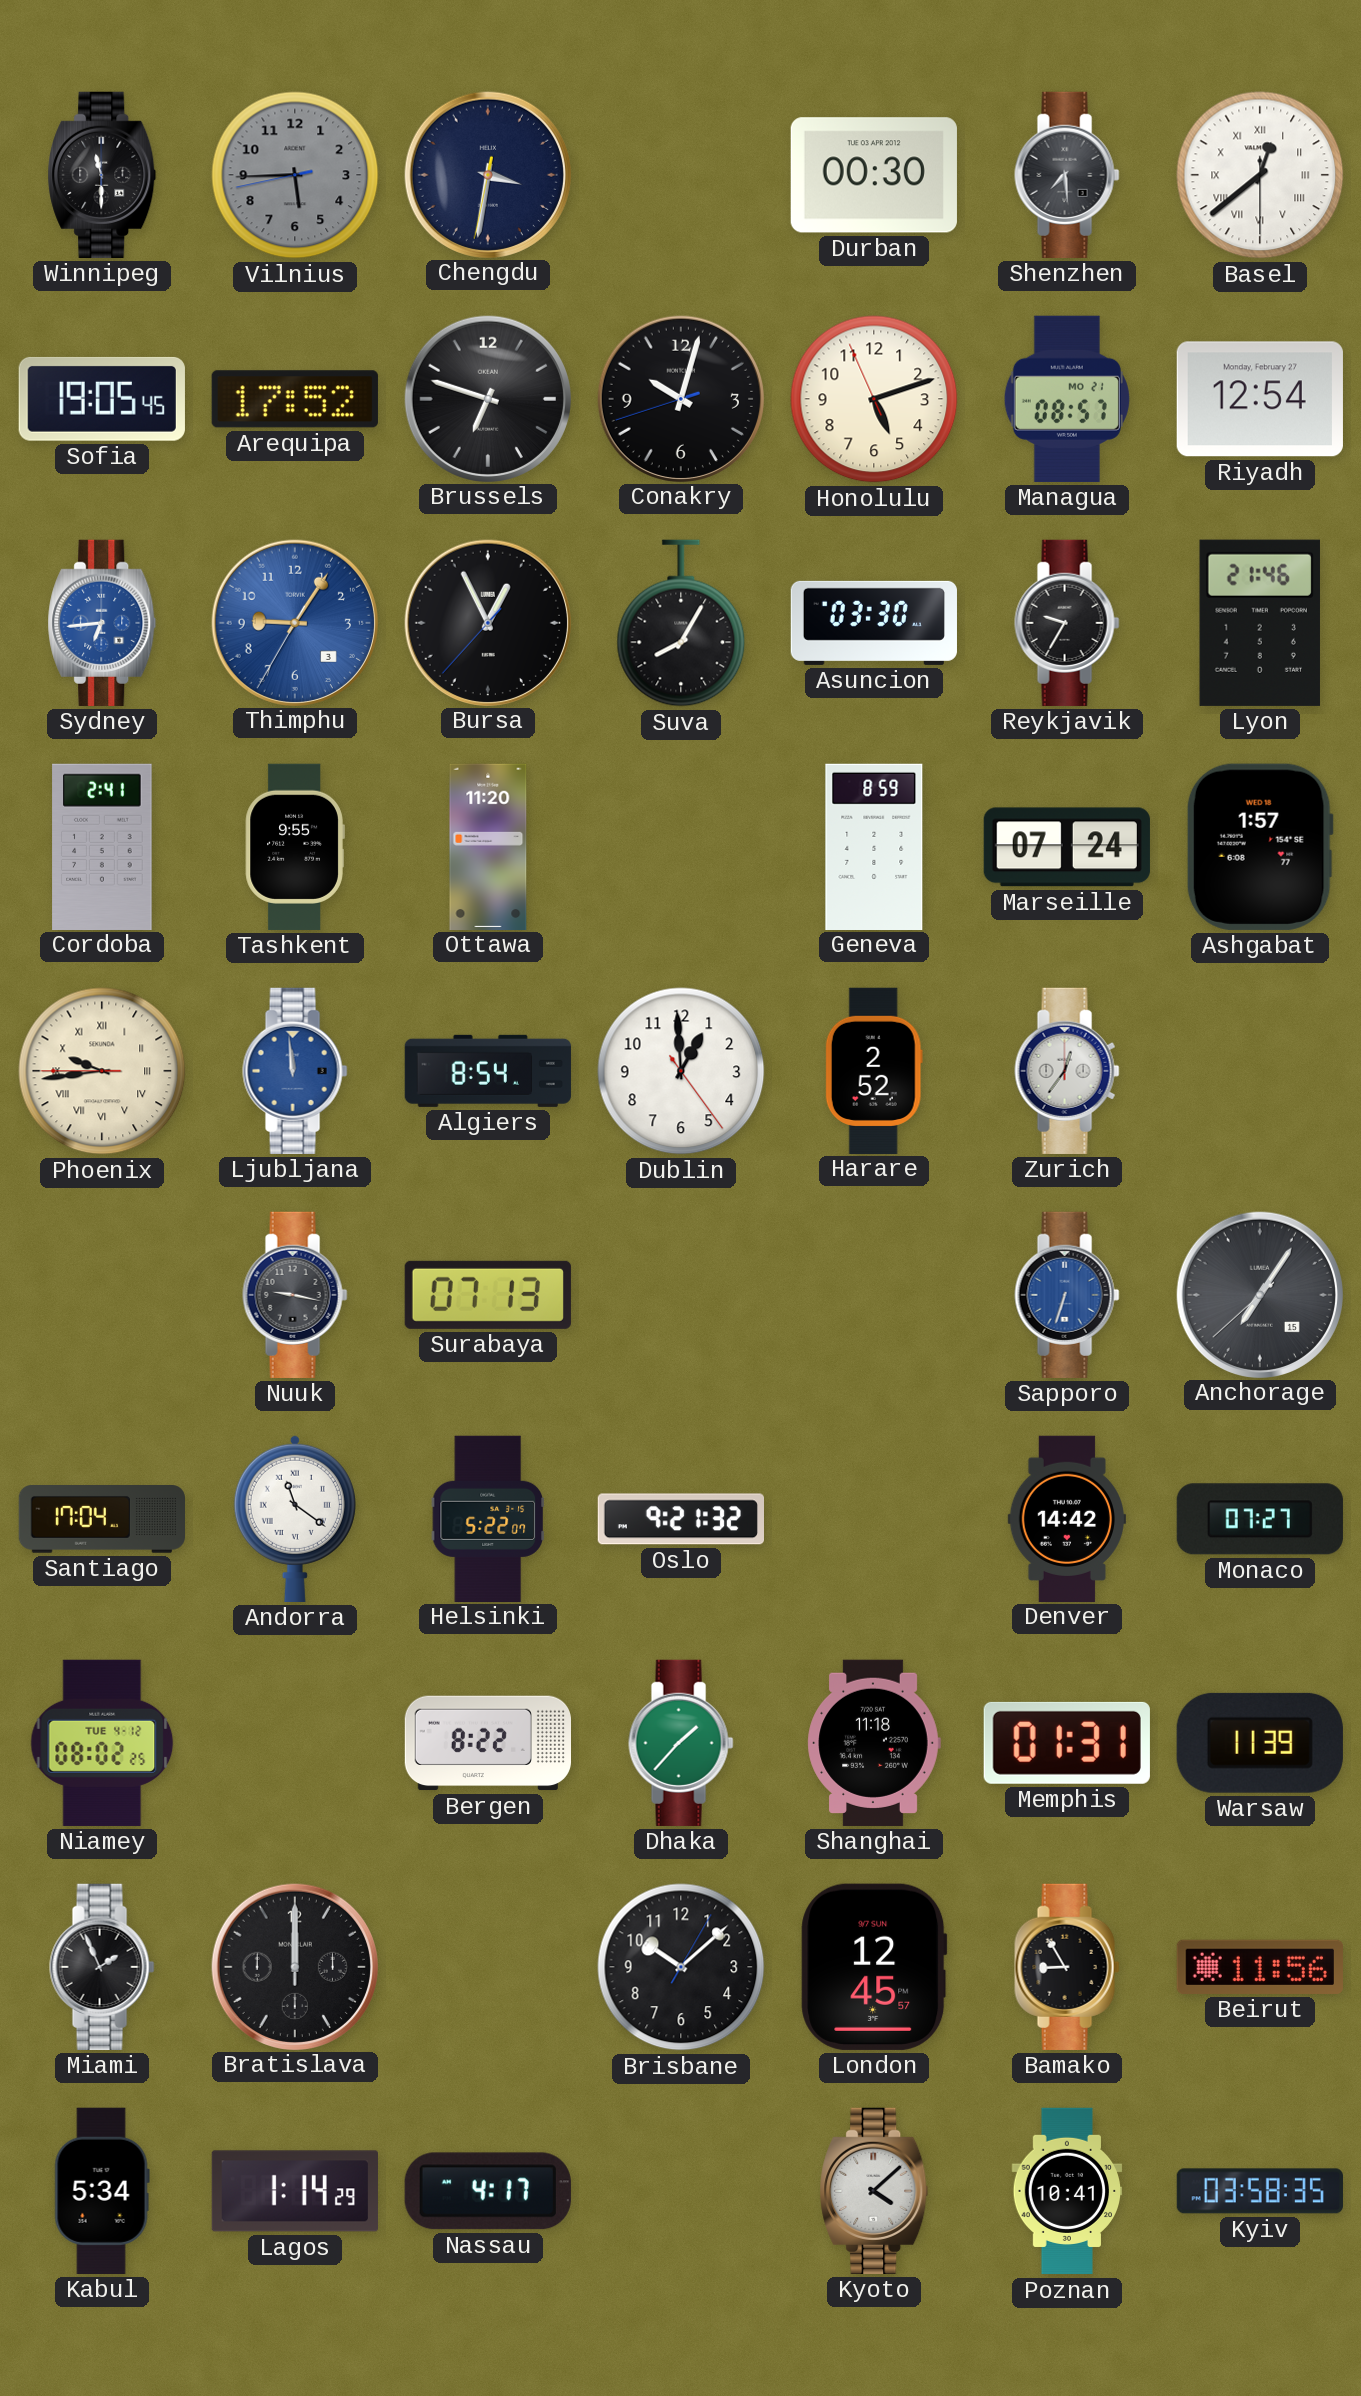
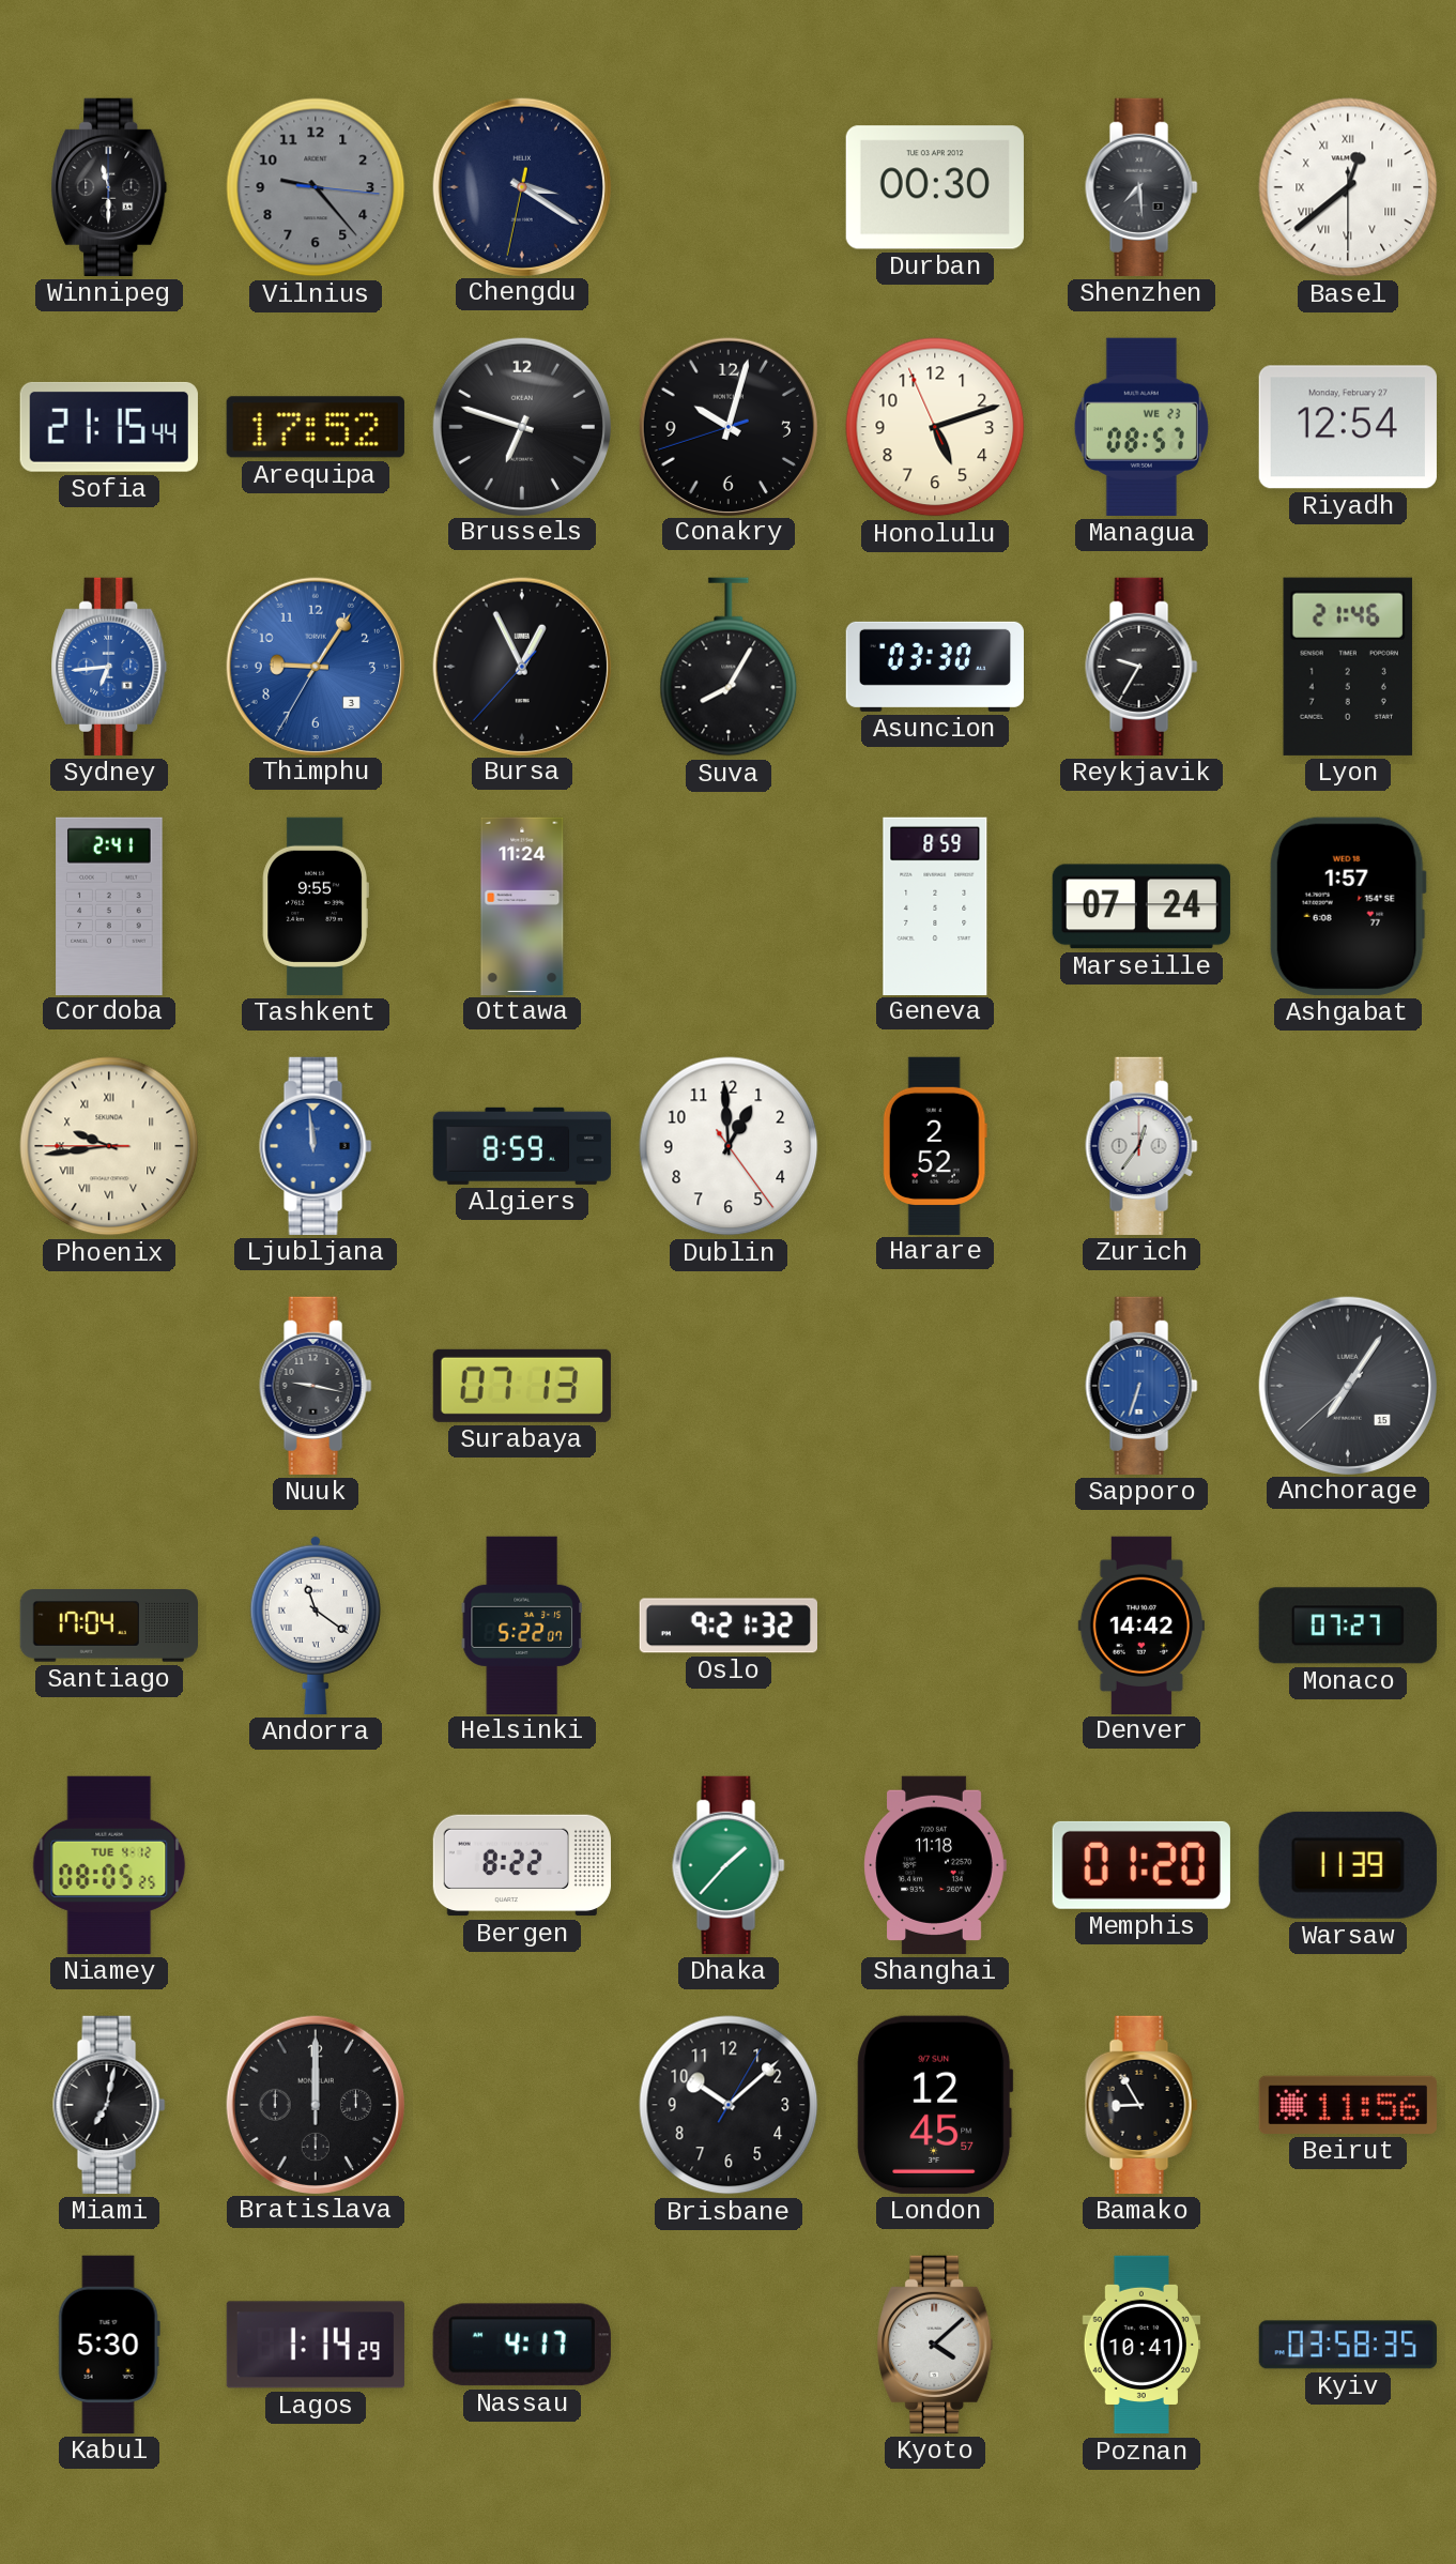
Vilnius: 5:44 -> 9:23 (316, 187)
Chengdu: 3:31 -> 3:20 (521, 186)
Sofia: 19:05 -> 21:15 (109, 427)
Managua date: MO 21 -> WE 23 (1141, 427)
Ottawa: 11:20 -> 11:24 (522, 905)
Algiers: 8:54 -> 8:59 (522, 1146)
Niamey: 08:02 -> 08:05 (109, 1865)
Memphis: 01:31 -> 01:20 (1141, 1865)
Miami: 1:56 -> 7:02 (109, 2105)
Kabul: 5:34 -> 5:30 (109, 2345)
